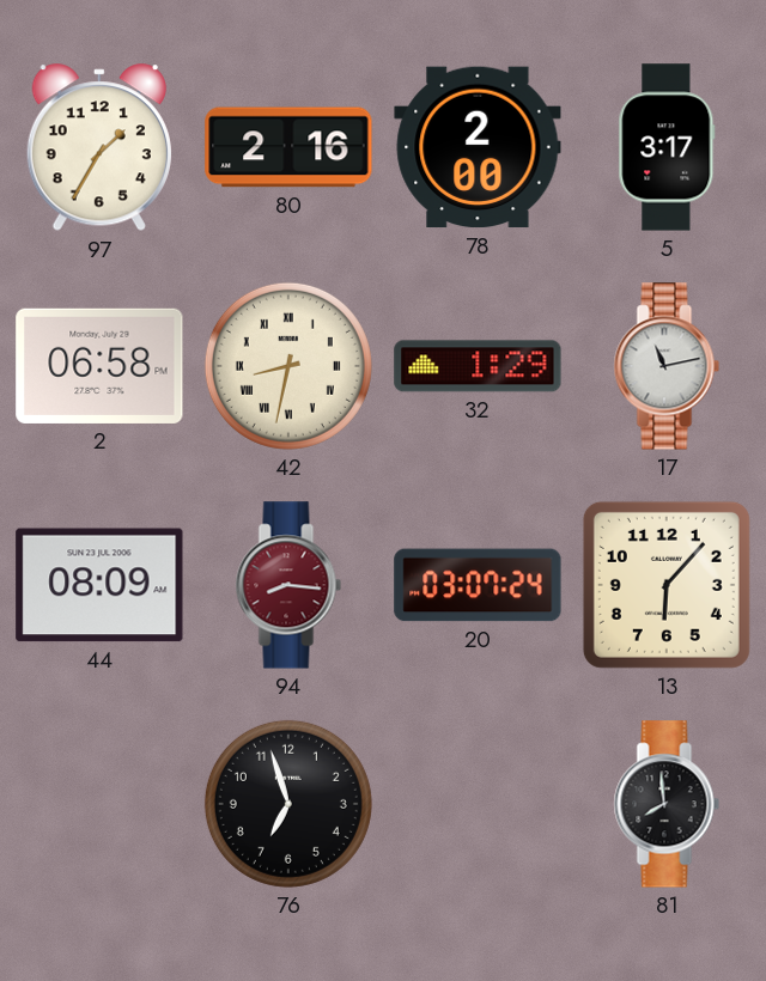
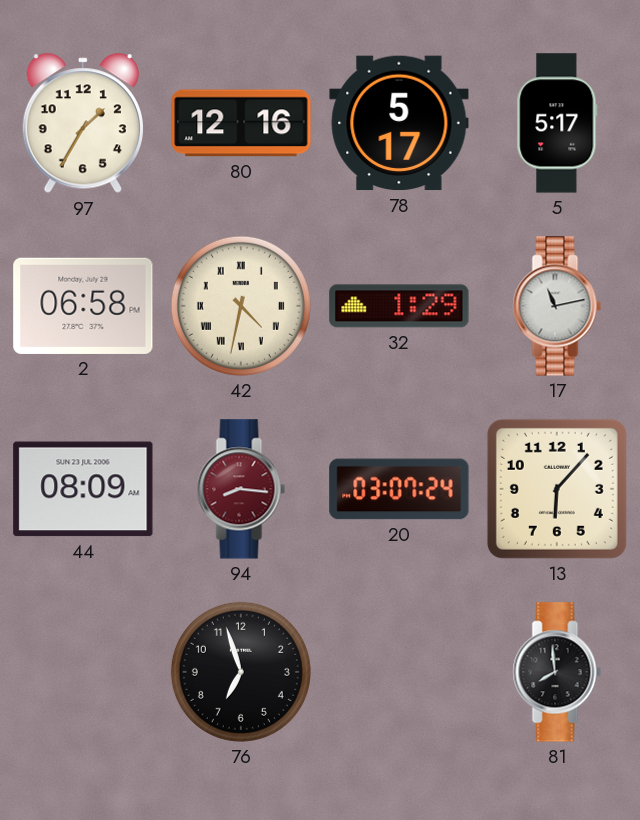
80: 2:16 -> 12:16 (241, 123)
78: 2:00 -> 5:17 (399, 123)
5: 3:17 -> 5:17 (557, 123)
42: 8:32 -> 4:32 (241, 306)
